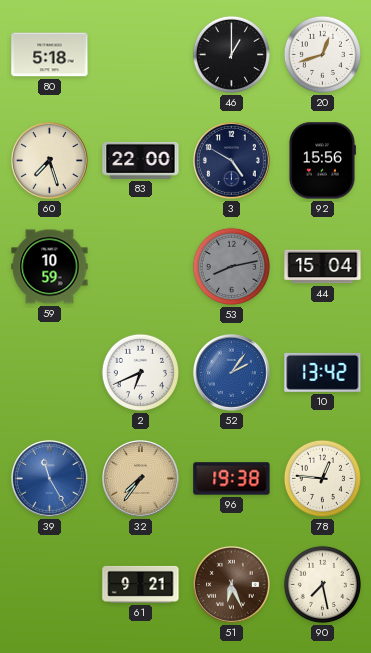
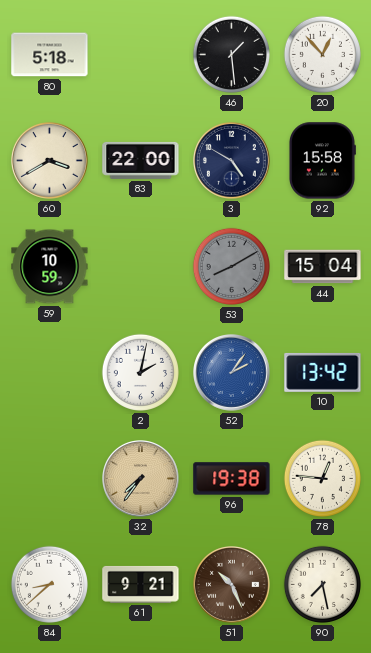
46: 1:00 -> 1:29 (231, 54)
20: 12:42 -> 12:53 (322, 54)
60: 7:27 -> 3:40 (50, 161)
92: 15:56 -> 15:58 (322, 161)
53: 8:13 -> 8:10 (231, 266)
2: 6:41 -> 2:02 (140, 372)
39: 11:25 -> none (50, 479)
84: none -> 8:38 (49, 584)
51: 6:26 -> 10:26 (232, 585)
